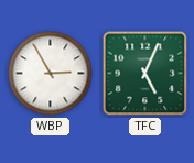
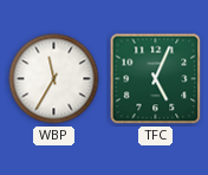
WBP: 2:55 -> 11:35 (54, 79)
